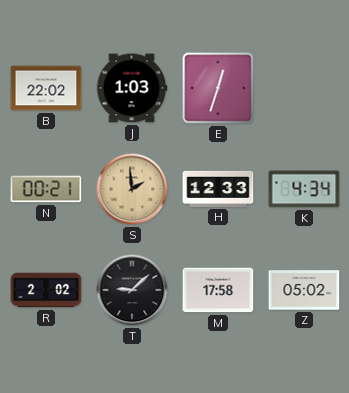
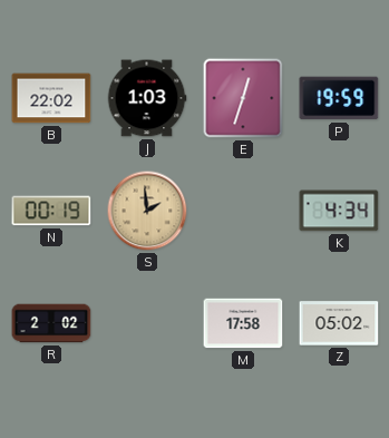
P: none -> 19:59 (339, 98)
N: 00:21 -> 00:19 (51, 211)
H: 12:33 -> none (218, 189)
T: 9:08 -> none (132, 290)
